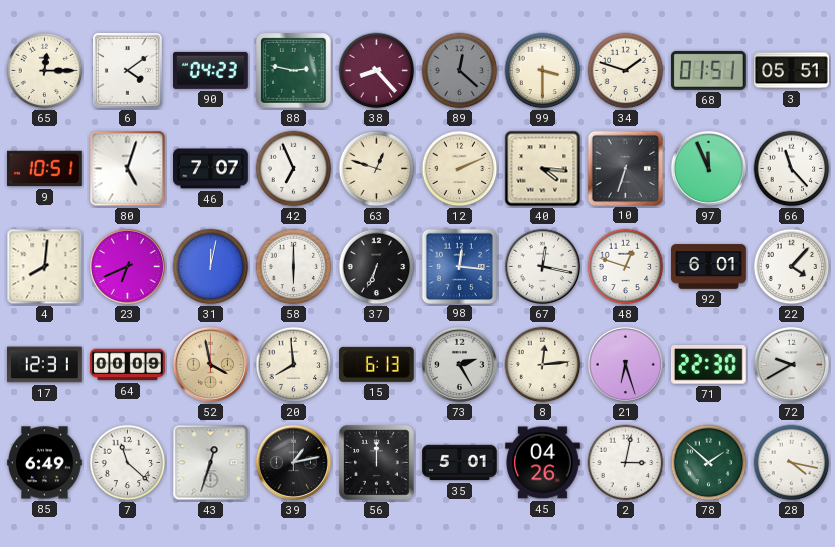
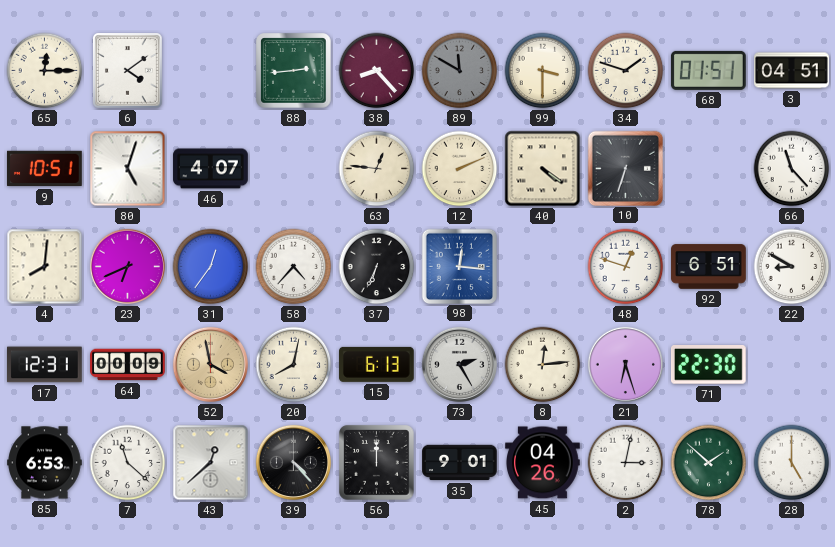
90: 04:23 -> none (211, 70)
88: 2:47 -> 2:44 (294, 71)
89: 12:22 -> 11:50 (460, 71)
3: 05:51 -> 04:51 (792, 71)
46: 7:07 -> 4:07 (211, 169)
42: 6:56 -> none (294, 169)
63: 12:48 -> 12:46 (377, 169)
40: 4:16 -> 4:21 (543, 169)
97: 11:56 -> none (708, 168)
31: 12:02 -> 12:36 (211, 267)
58: 6:00 -> 4:37 (294, 267)
67: 12:17 -> none (542, 266)
92: 6:01 -> 6:51 (709, 267)
22: 4:07 -> 8:50 (792, 267)
20: 7:59 -> 8:02 (294, 365)
72: 9:40 -> none (791, 364)
85: 6:49 -> 6:53 (45, 463)
43: 12:33 -> 12:38 (211, 463)
39: 1:13 -> 4:23 (293, 462)
35: 5:01 -> 9:01 (460, 463)
28: 4:17 -> 5:00 (792, 463)
